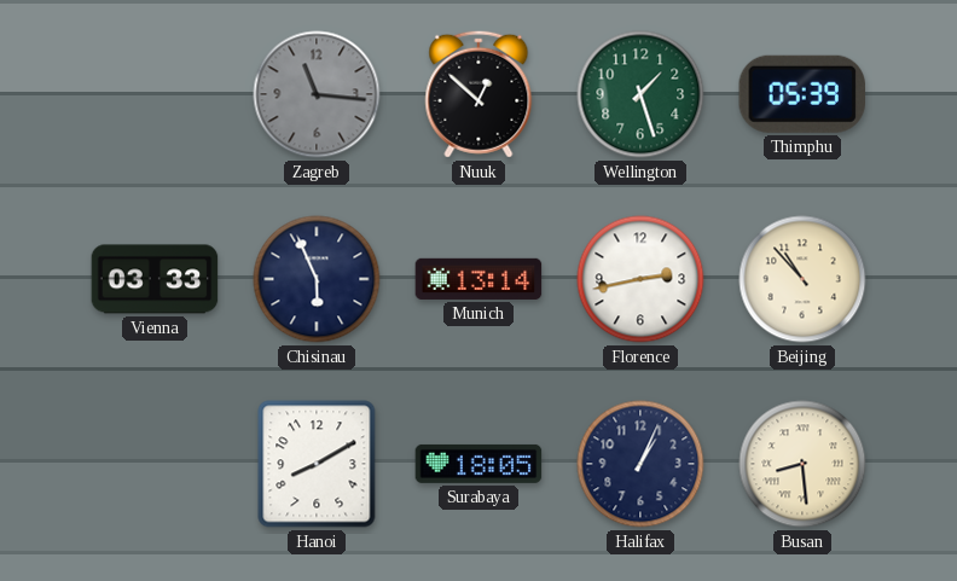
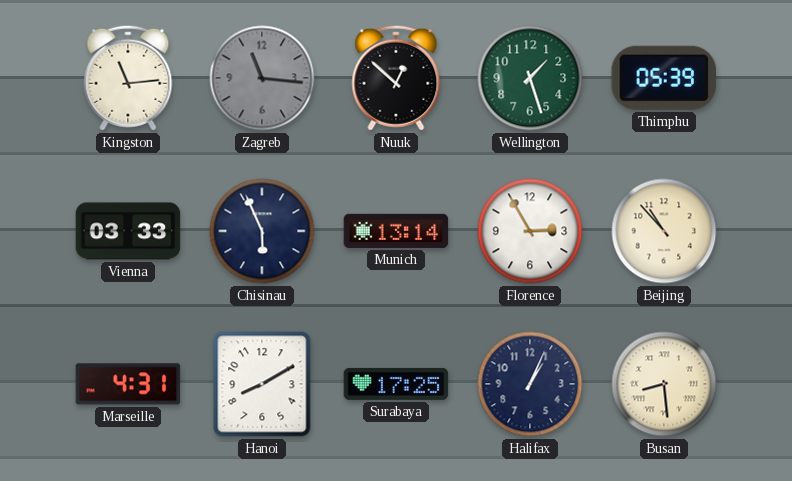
Kingston: none -> 11:14 (128, 78)
Florence: 2:43 -> 2:55 (530, 231)
Marseille: none -> 4:31 (128, 384)
Surabaya: 18:05 -> 17:25 (396, 384)
